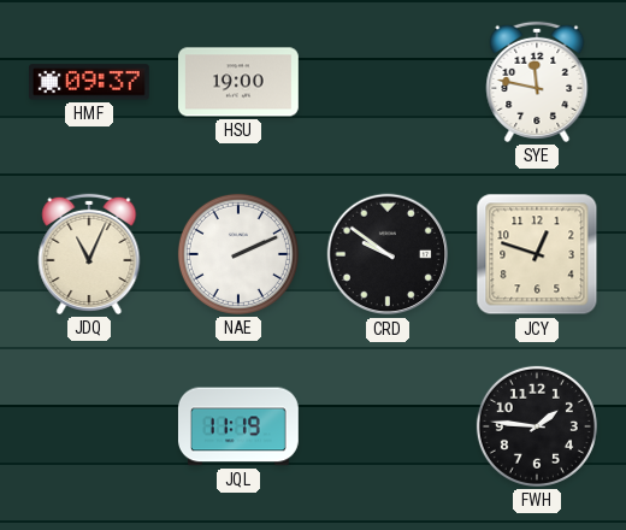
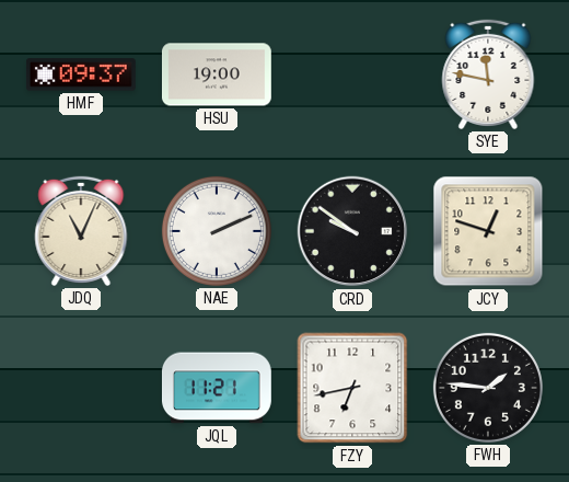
JQL: 11:19 -> 11:21 (217, 388)
FZY: none -> 6:43 (352, 388)
